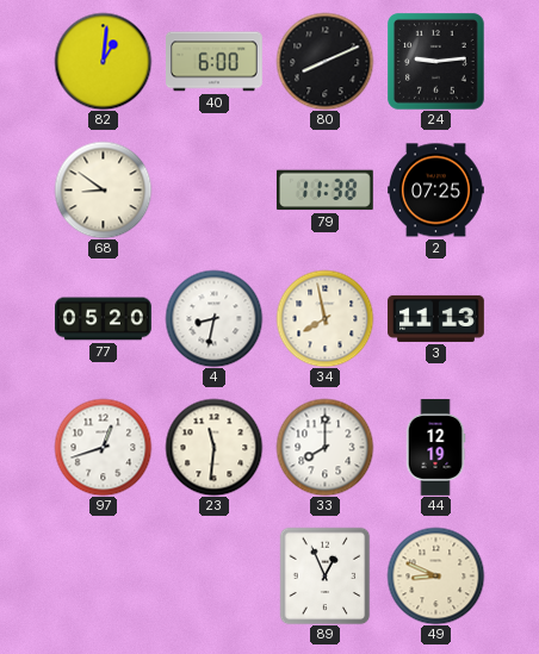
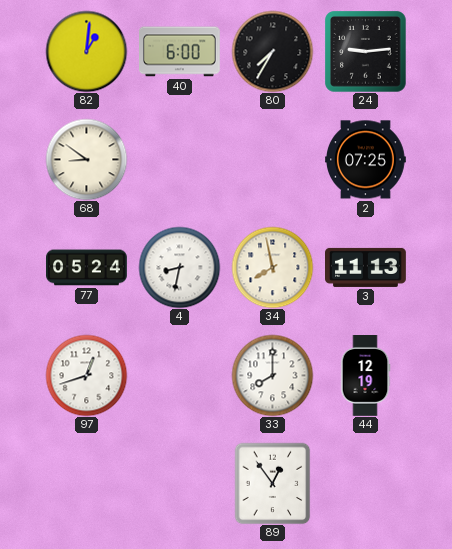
80: 8:11 -> 7:35 (272, 51)
79: 11:38 -> none (324, 191)
77: 05:20 -> 05:24 (87, 268)
23: 11:31 -> none (213, 447)
89: 12:56 -> 12:54 (273, 483)
49: 8:49 -> none (435, 575)
